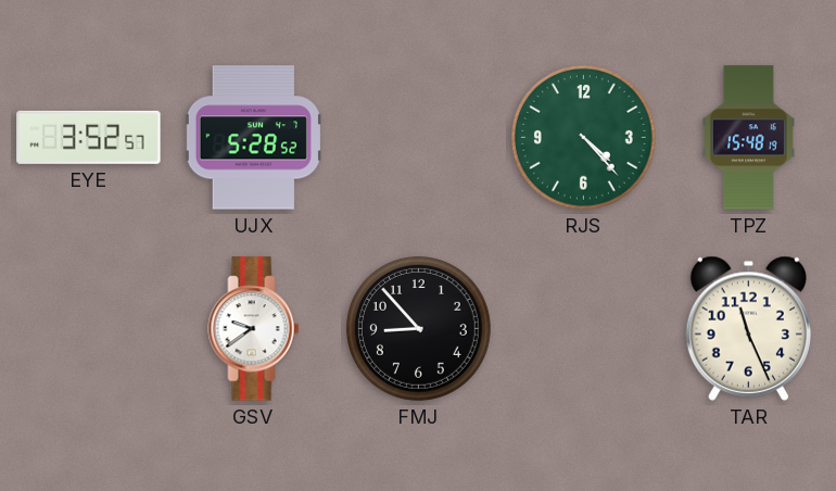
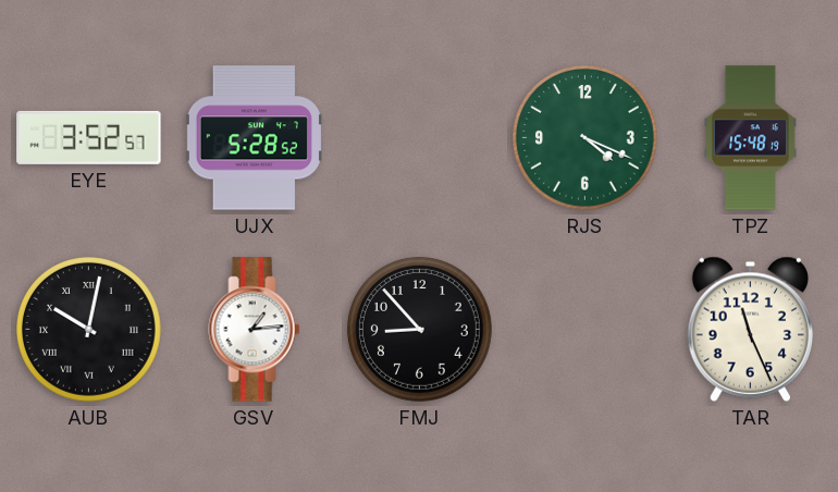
RJS: 4:23 -> 4:19 (586, 138)
AUB: none -> 10:02 (89, 330)
GSV: 9:39 -> 1:14 (255, 330)
